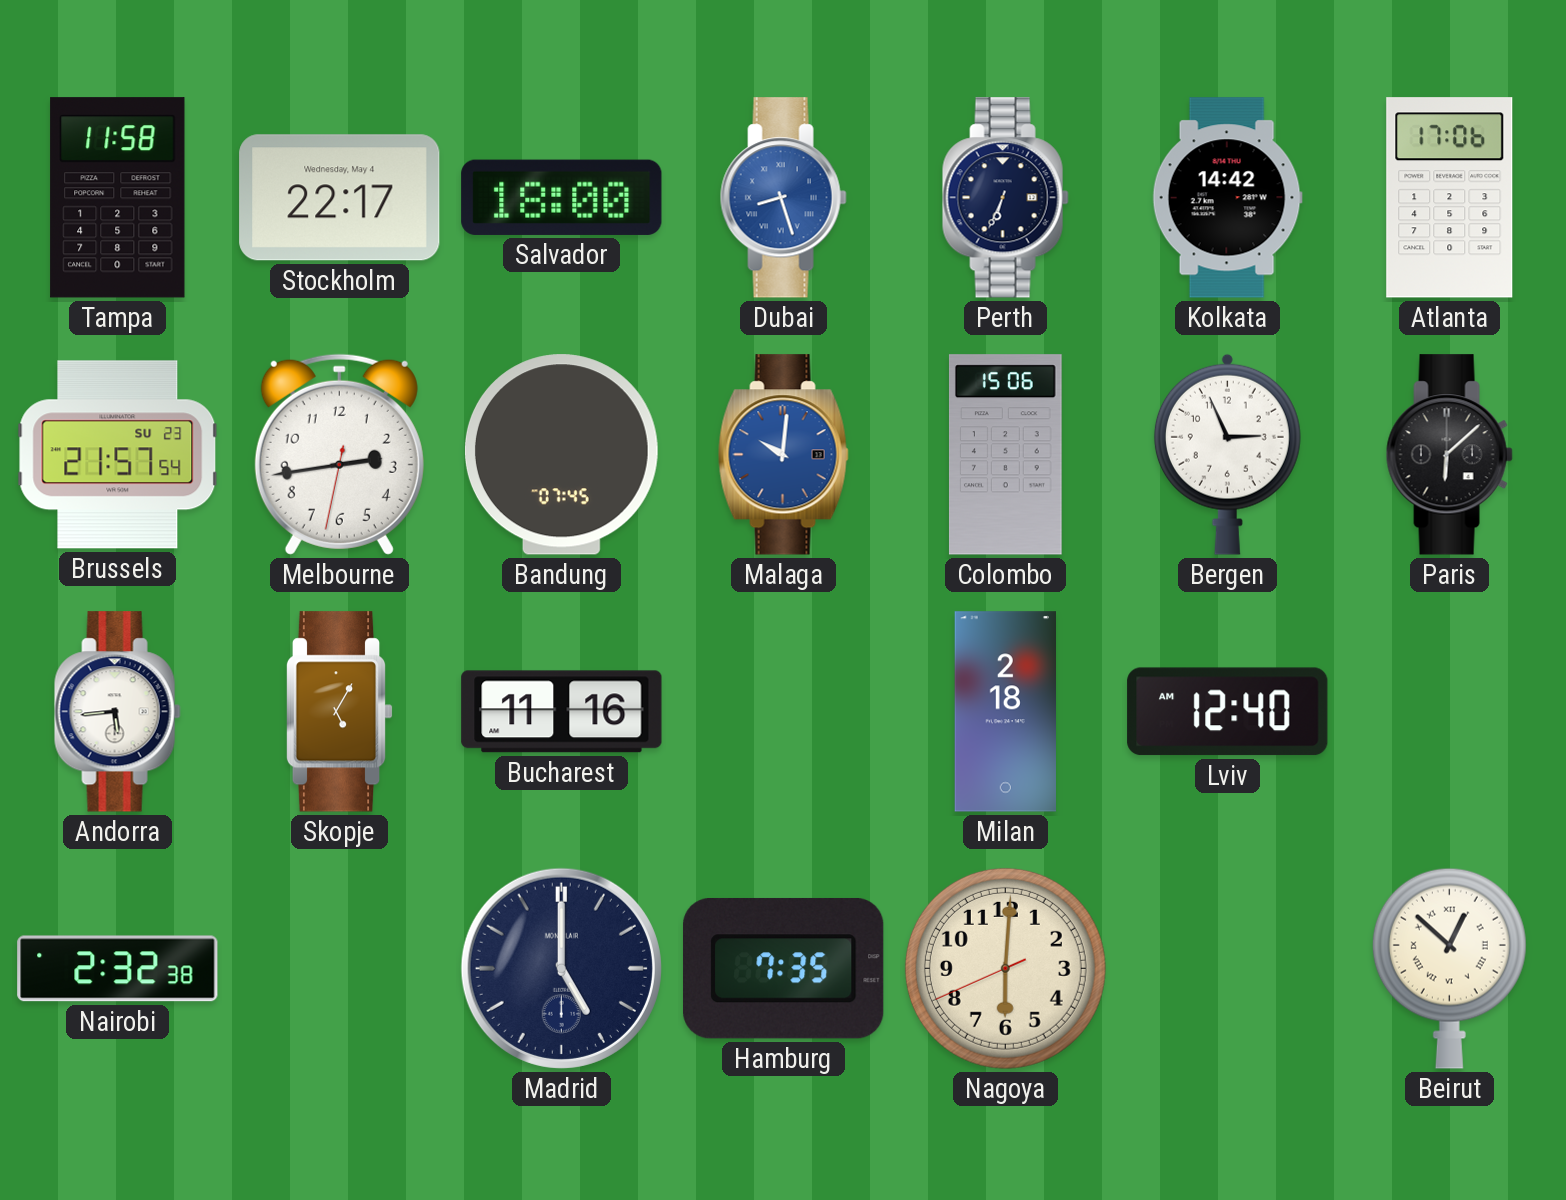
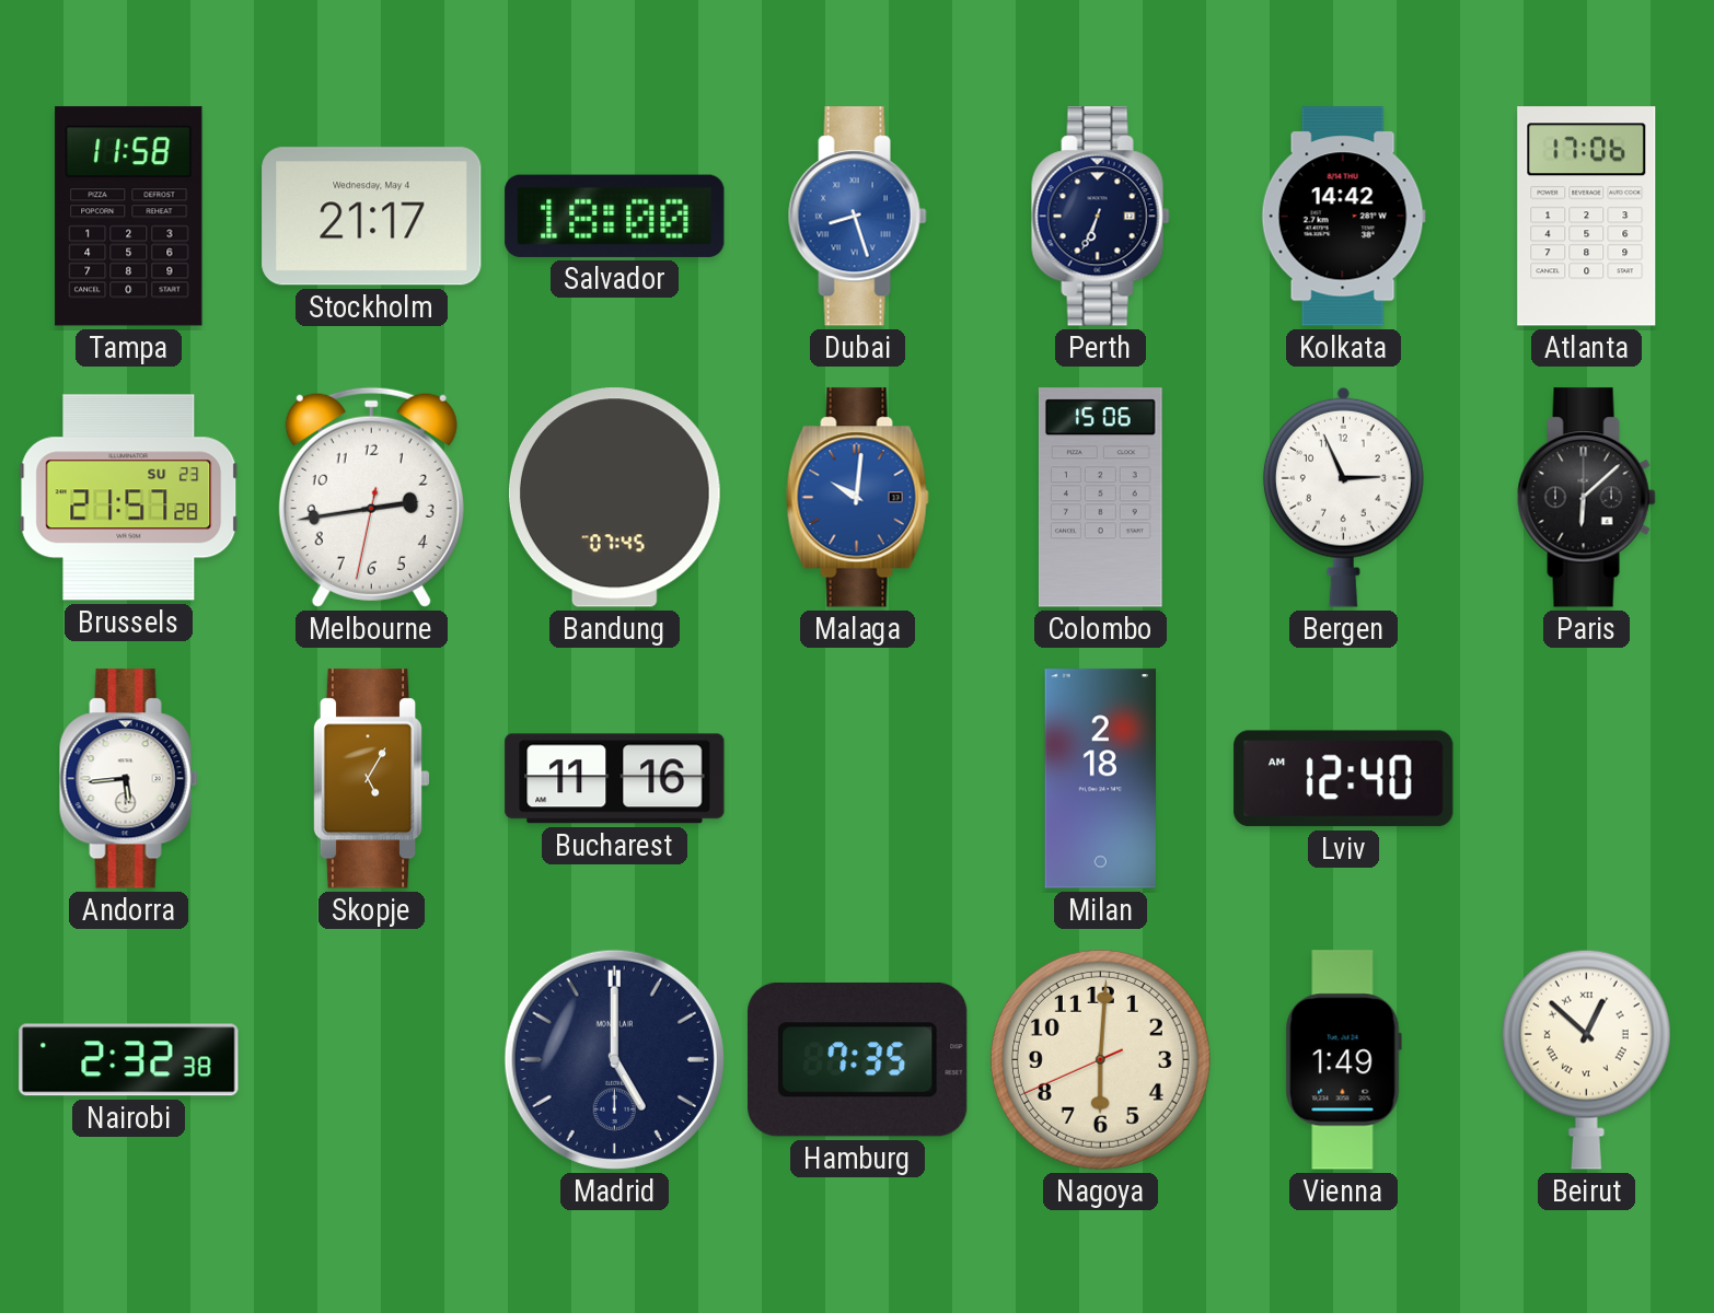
Stockholm: 22:17 -> 21:17 (372, 217)
Brussels: 21:57:54 -> 21:57:28 (129, 498)
Vienna: none -> 1:49 (1343, 1060)
